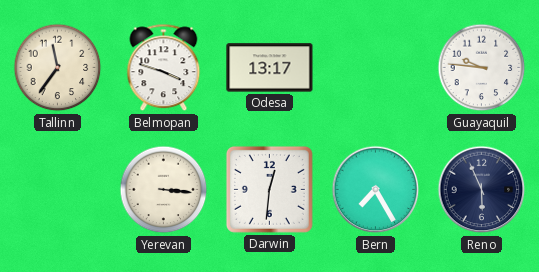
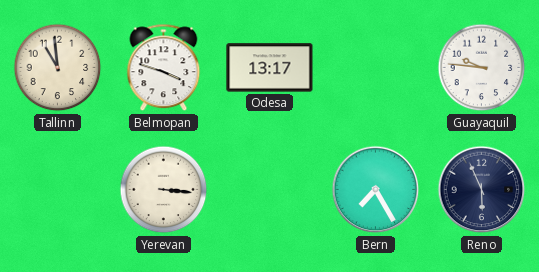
Tallinn: 11:36 -> 10:59 (58, 68)
Darwin: 12:31 -> none (269, 189)
